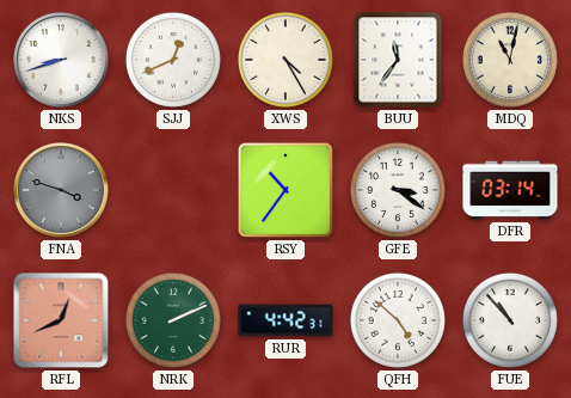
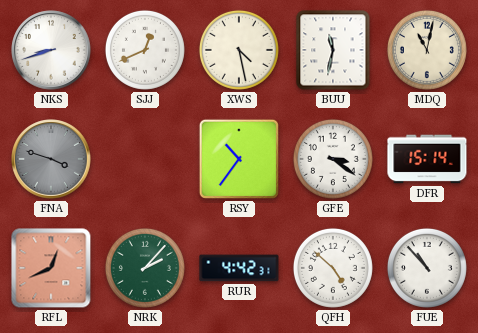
XWS: 4:25 -> 4:28 (239, 50)
BUU: 11:36 -> 11:32 (333, 50)
DFR: 03:14 -> 15:14 (427, 159)
NRK: 2:11 -> 2:07 (145, 268)
